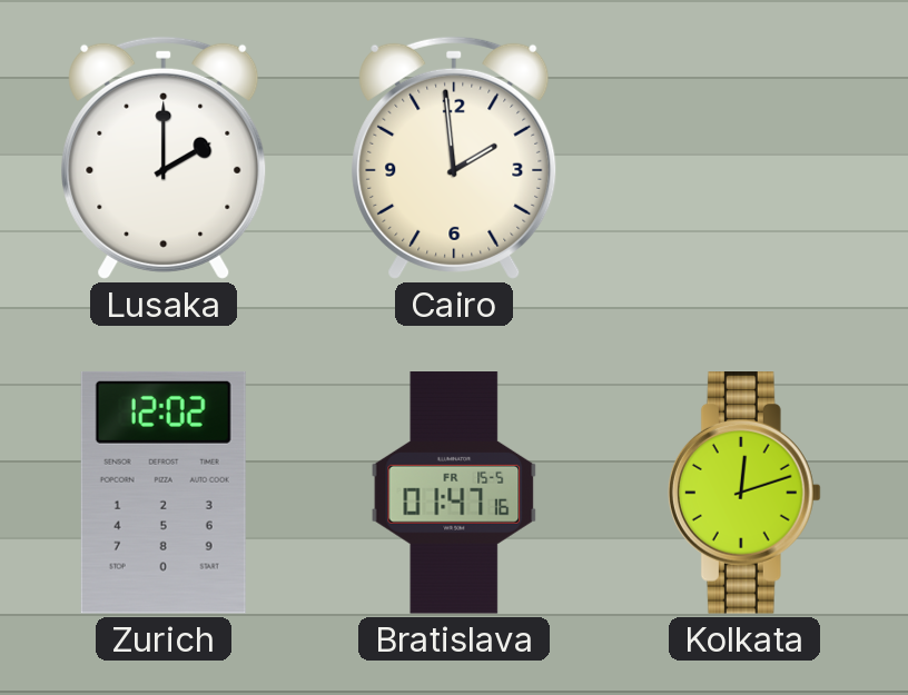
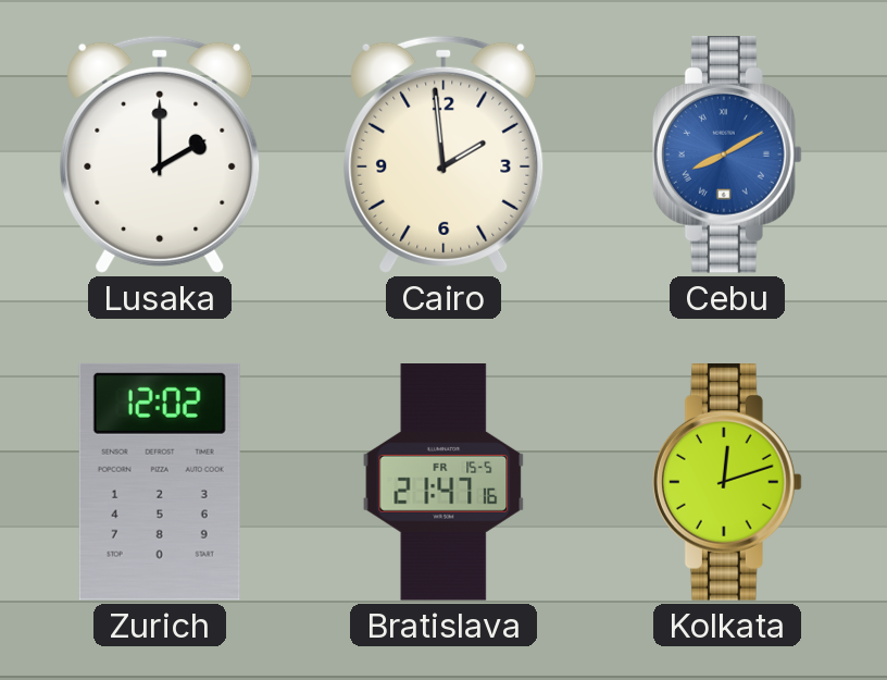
Cebu: none -> 8:10 (727, 156)
Bratislava: 01:47 -> 21:47 (443, 482)
